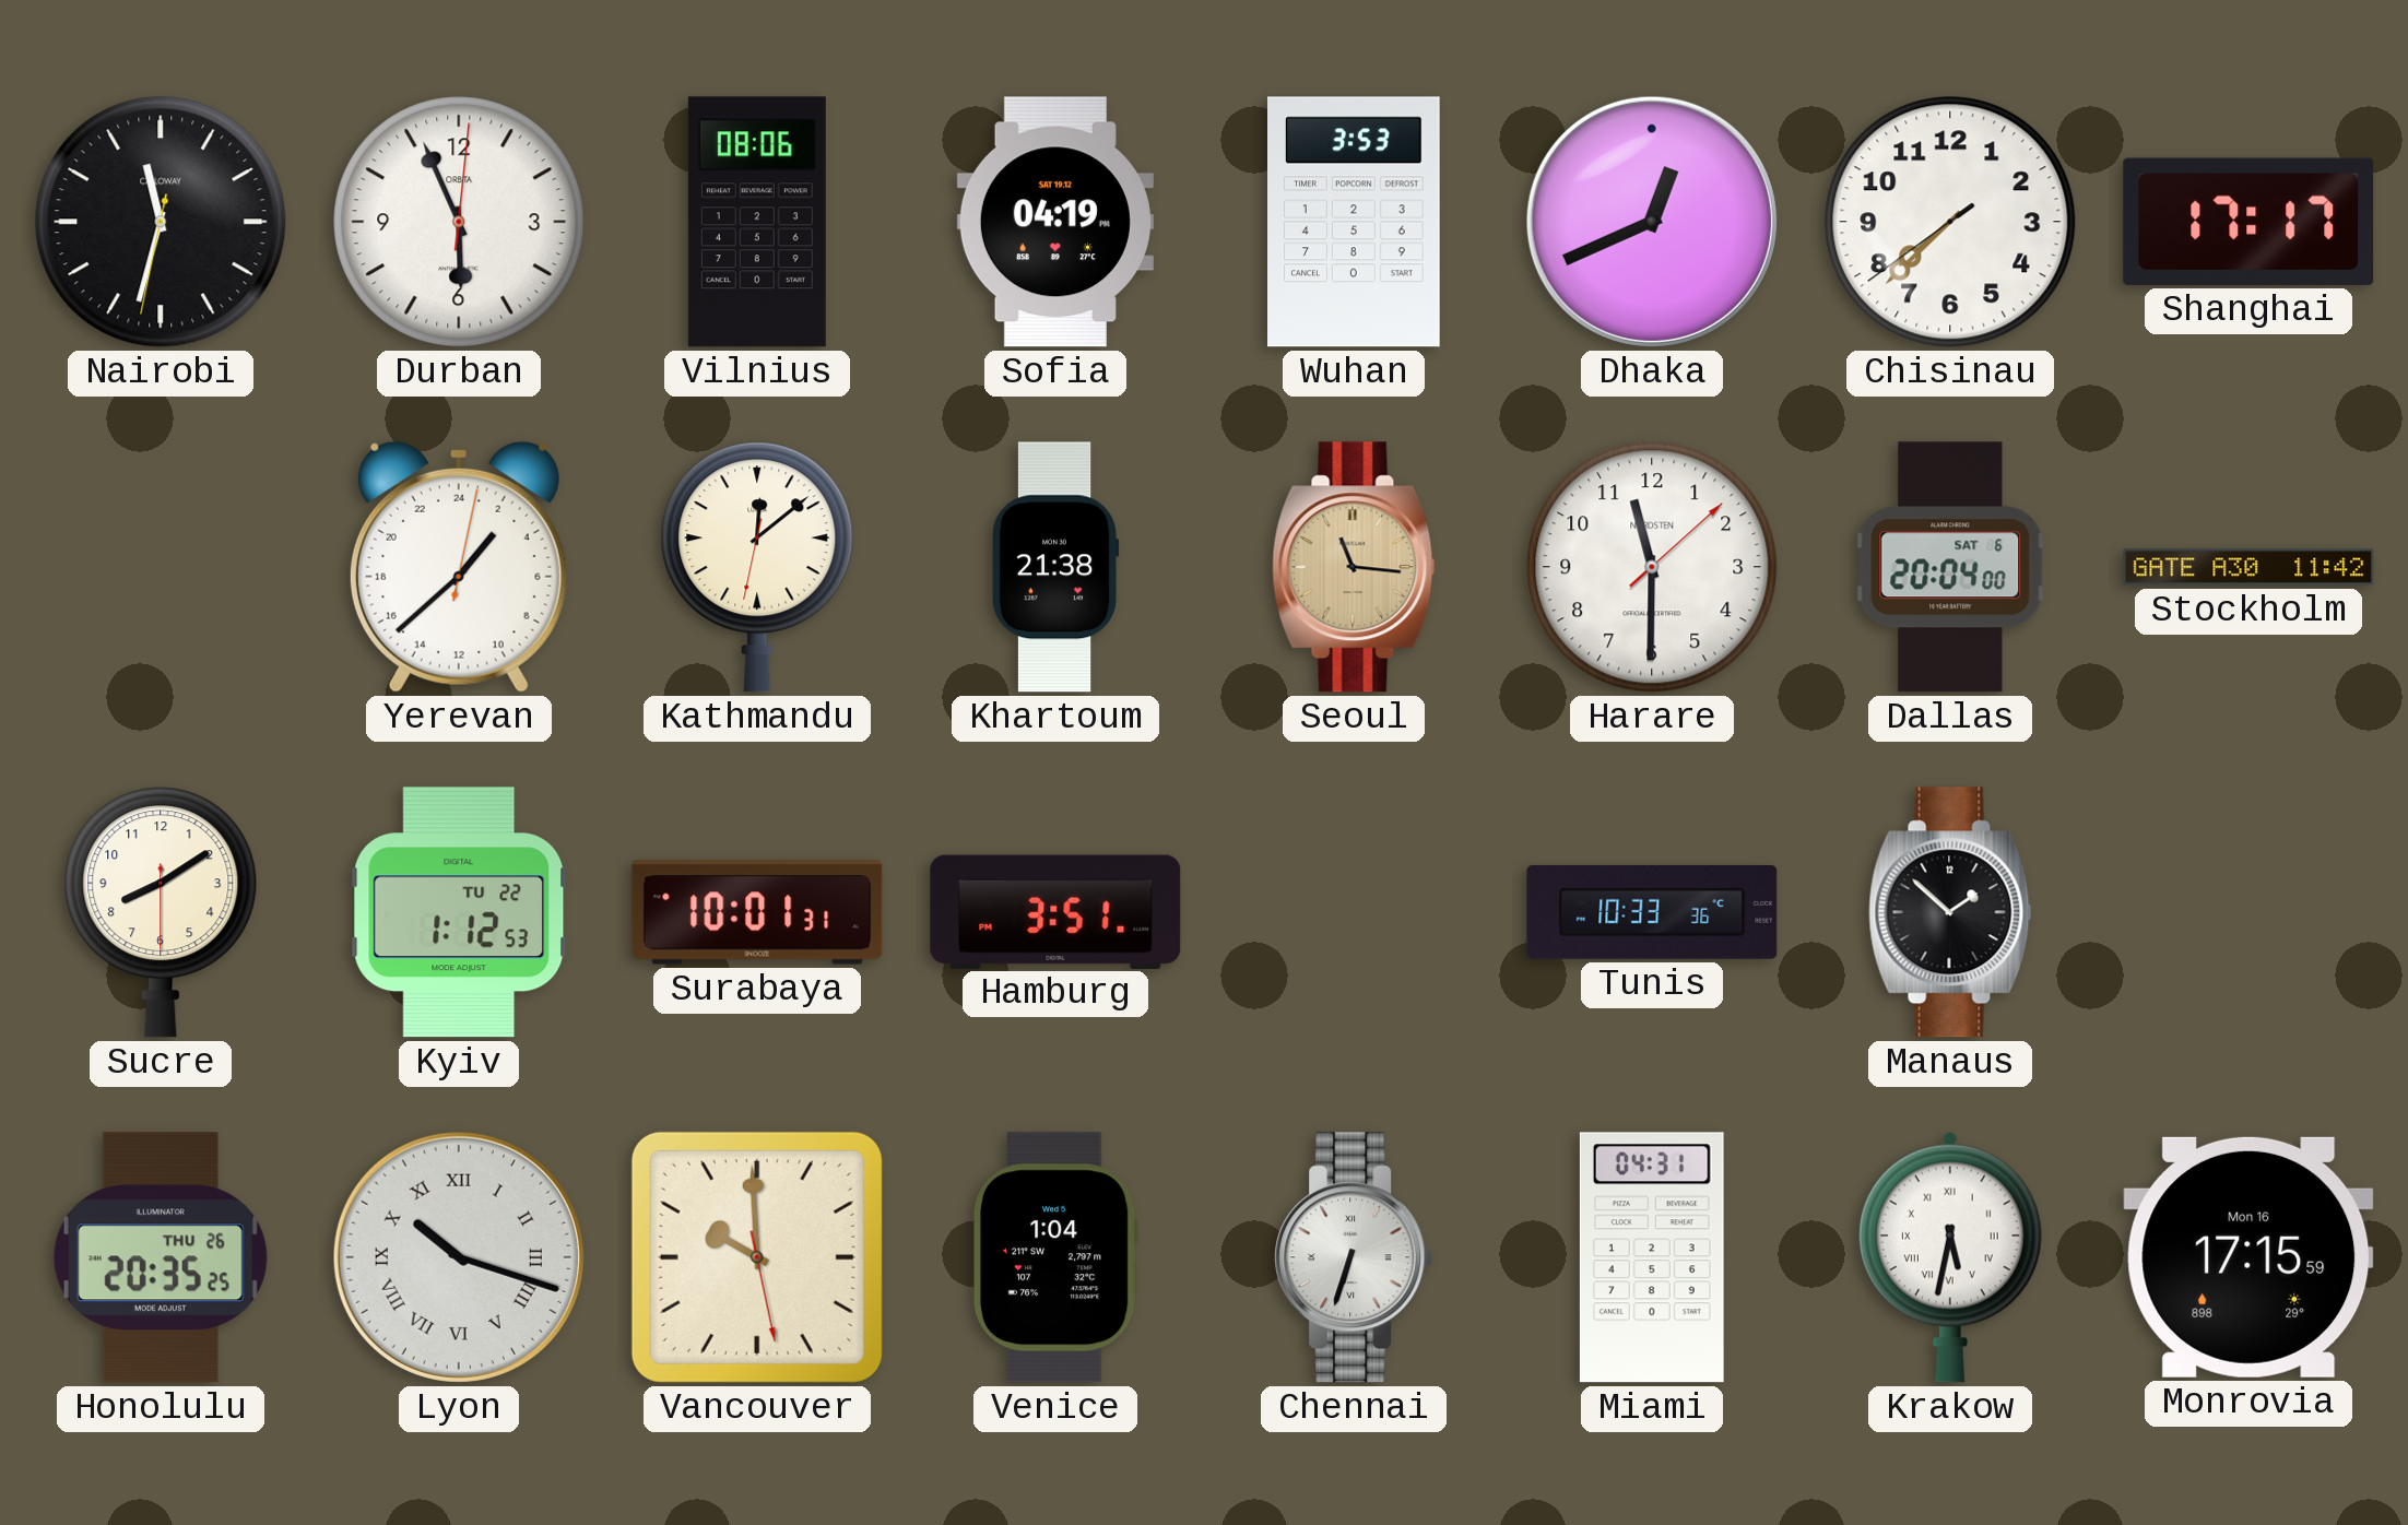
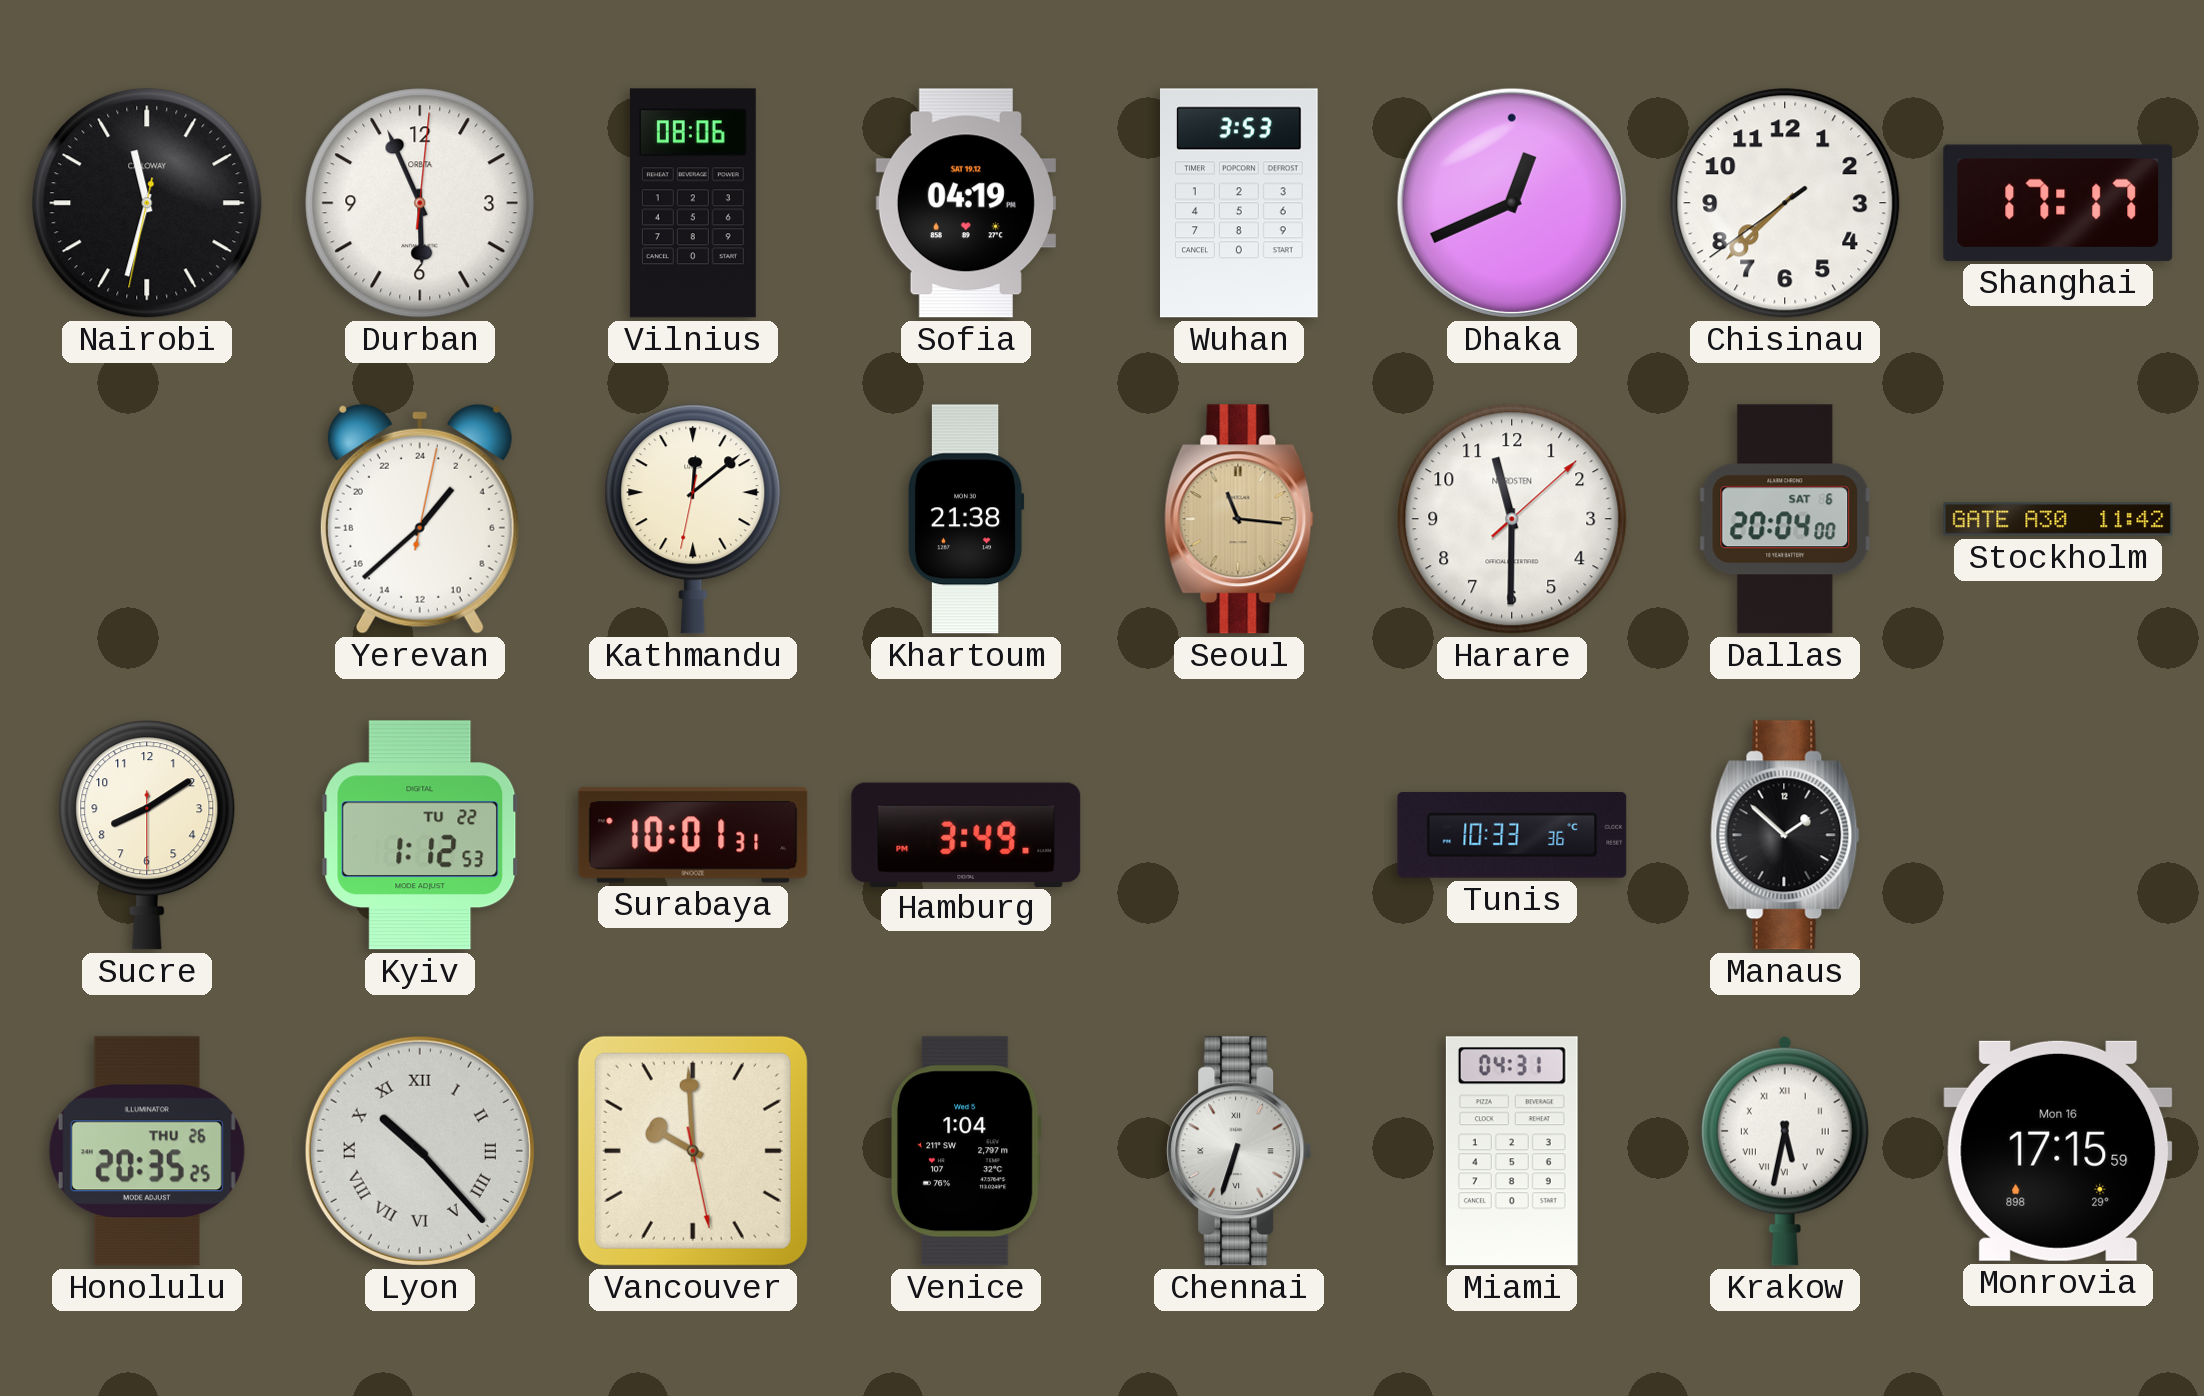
Hamburg: 3:51 -> 3:49 (966, 834)
Lyon: 10:18 -> 10:23 (420, 1151)
